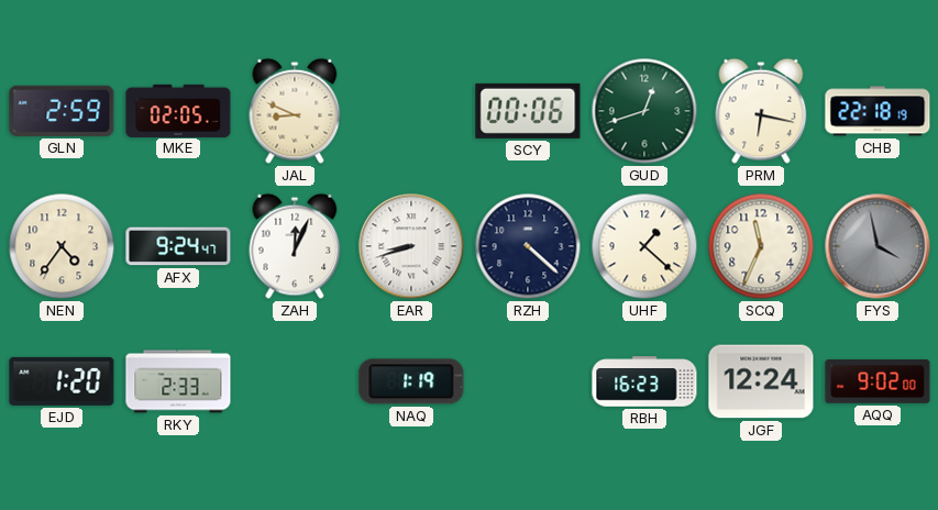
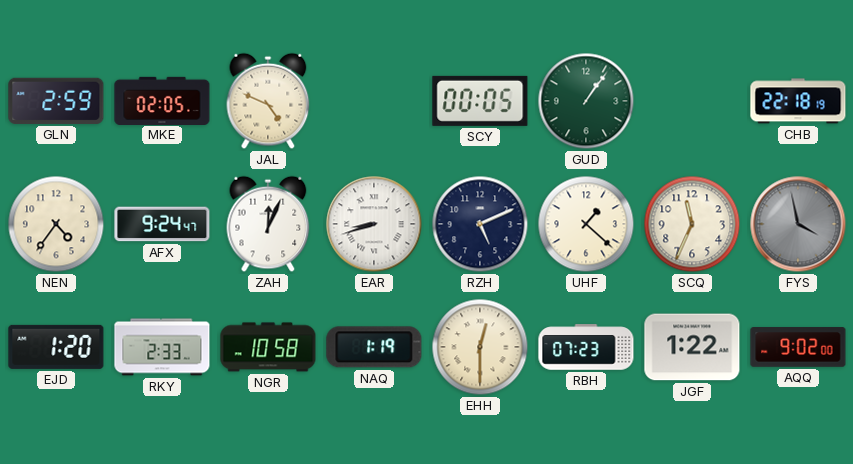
JAL: 8:49 -> 4:49 (268, 101)
SCY: 00:06 -> 00:05 (480, 101)
GUD: 12:42 -> 1:06 (586, 101)
PRM: 6:17 -> none (761, 111)
RZH: 4:22 -> 5:11 (480, 224)
NGR: none -> 10:58 (268, 347)
EHH: none -> 12:30 (480, 347)
RBH: 16:23 -> 07:23 (586, 347)
JGF: 12:24 -> 1:22 (692, 347)
